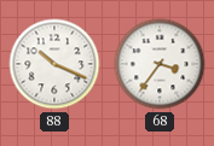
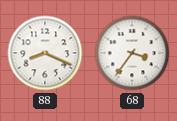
88: 10:19 -> 8:19 (45, 53)
